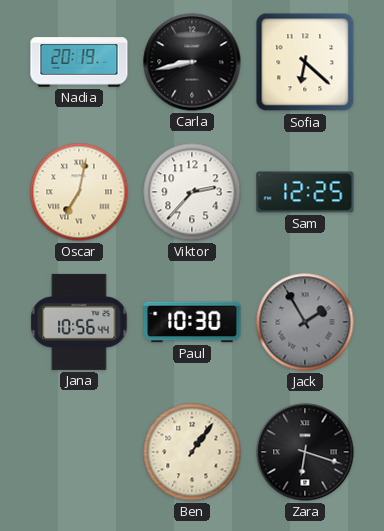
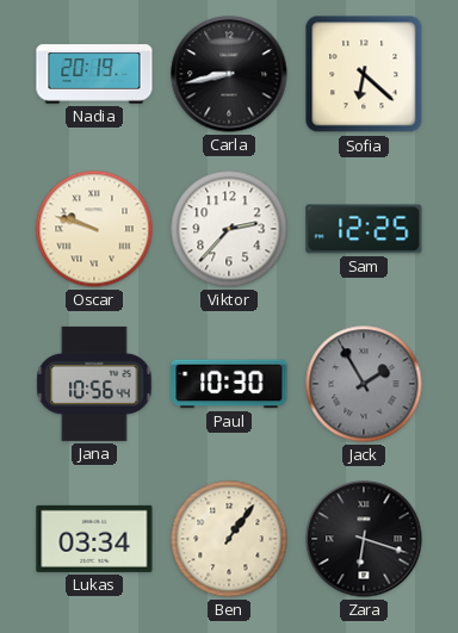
Oscar: 7:02 -> 9:48 (94, 229)
Lukas: none -> 03:34 (94, 539)
